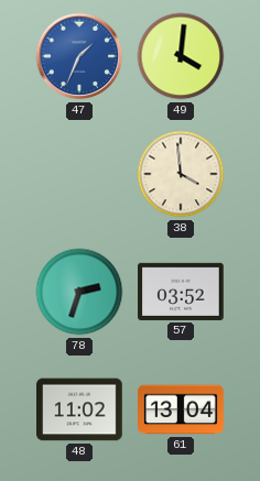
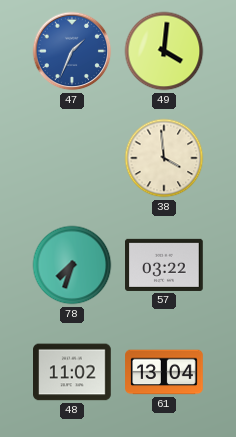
78: 2:33 -> 7:33 (72, 265)
57: 03:52 -> 03:22 (164, 265)
